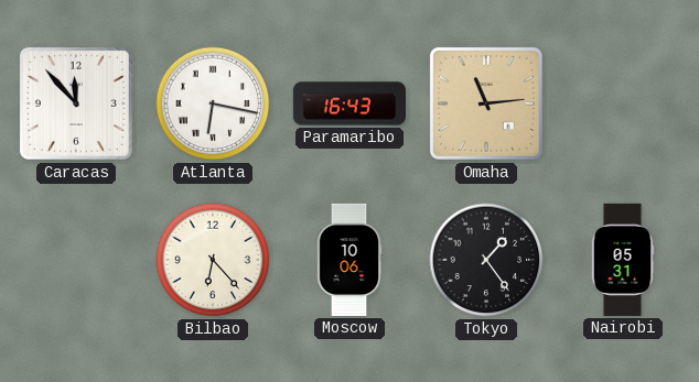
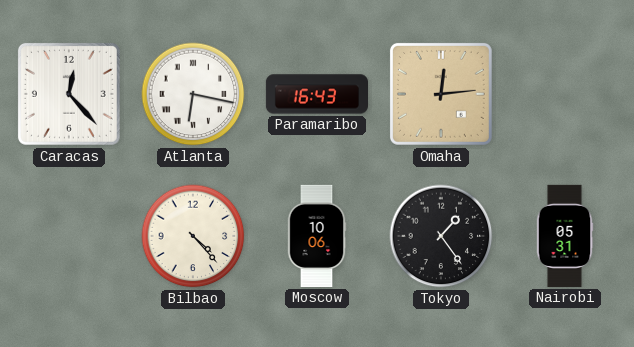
Caracas: 11:53 -> 12:23 (69, 94)
Omaha: 11:14 -> 12:14 (441, 94)
Bilbao: 6:23 -> 4:23 (193, 236)
